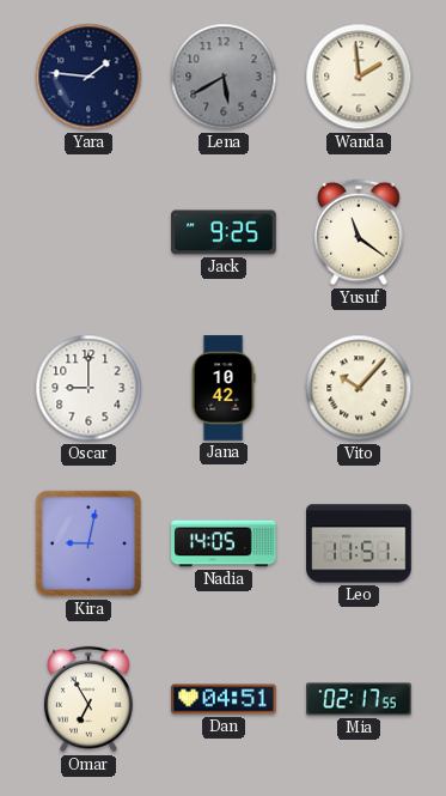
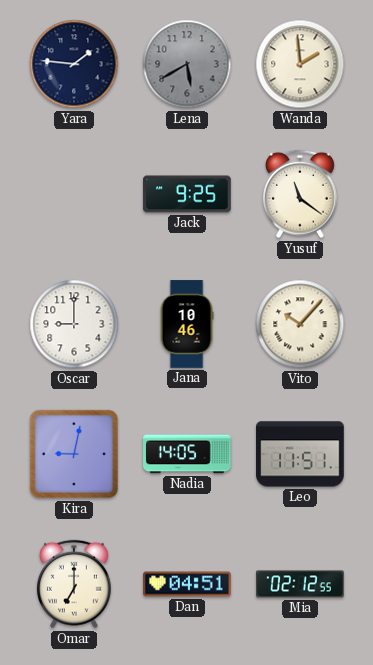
Jana: 10:42 -> 10:46 (187, 324)
Omar: 6:55 -> 7:00 (74, 584)
Mia: 02:17 -> 02:12 (300, 584)
